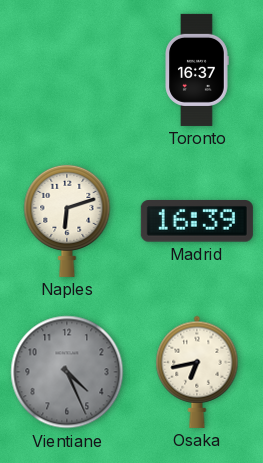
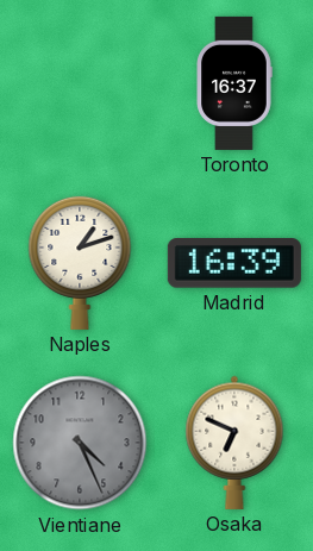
Naples: 6:12 -> 1:12 (80, 262)
Osaka: 6:43 -> 6:49 (234, 443)
